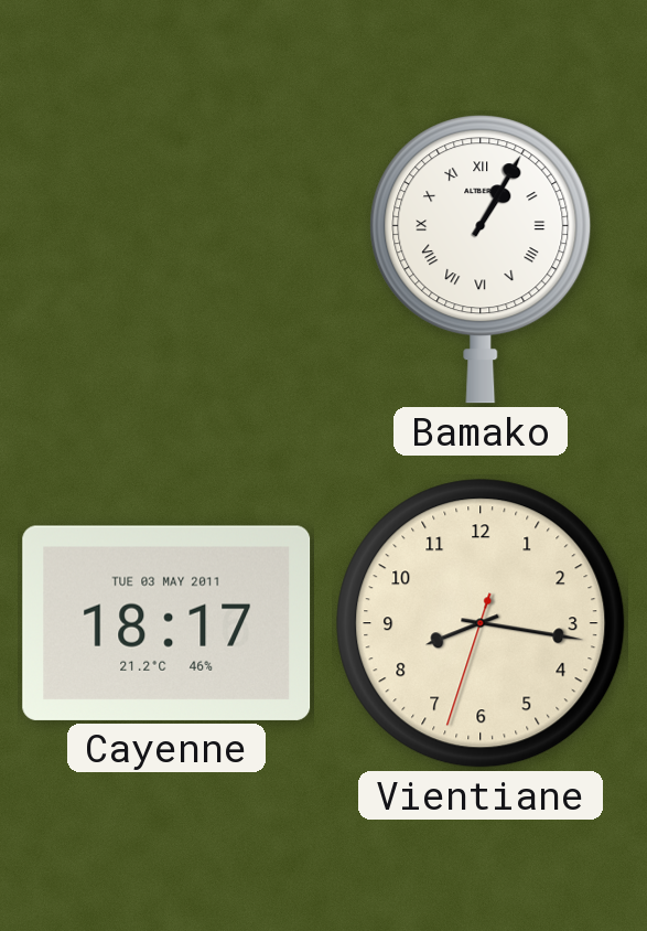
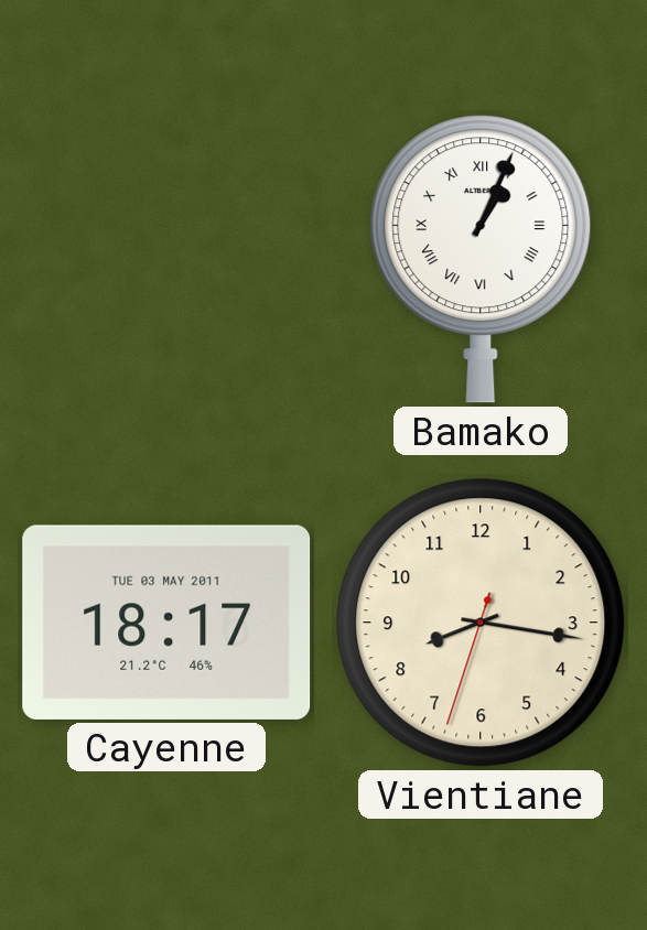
Bamako: 1:05 -> 1:04 (481, 259)
